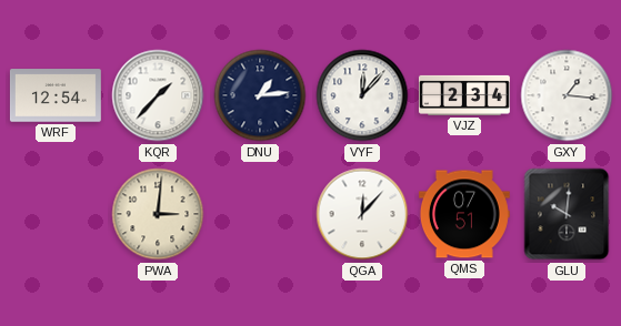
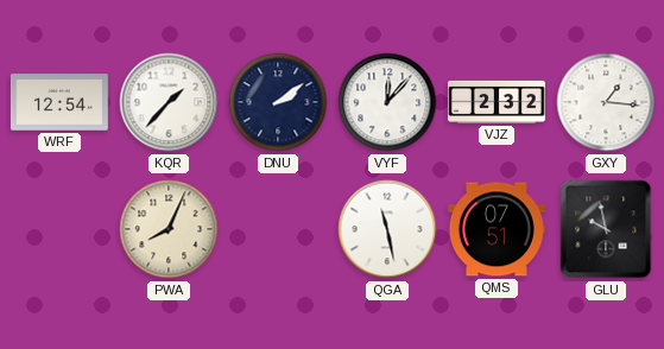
DNU: 1:14 -> 2:09 (278, 102)
VJZ: 2:34 -> 2:32 (497, 102)
PWA: 3:01 -> 8:04 (169, 229)
QGA: 12:07 -> 11:28 (387, 229)
GLU: 10:01 -> 9:58 (606, 229)
